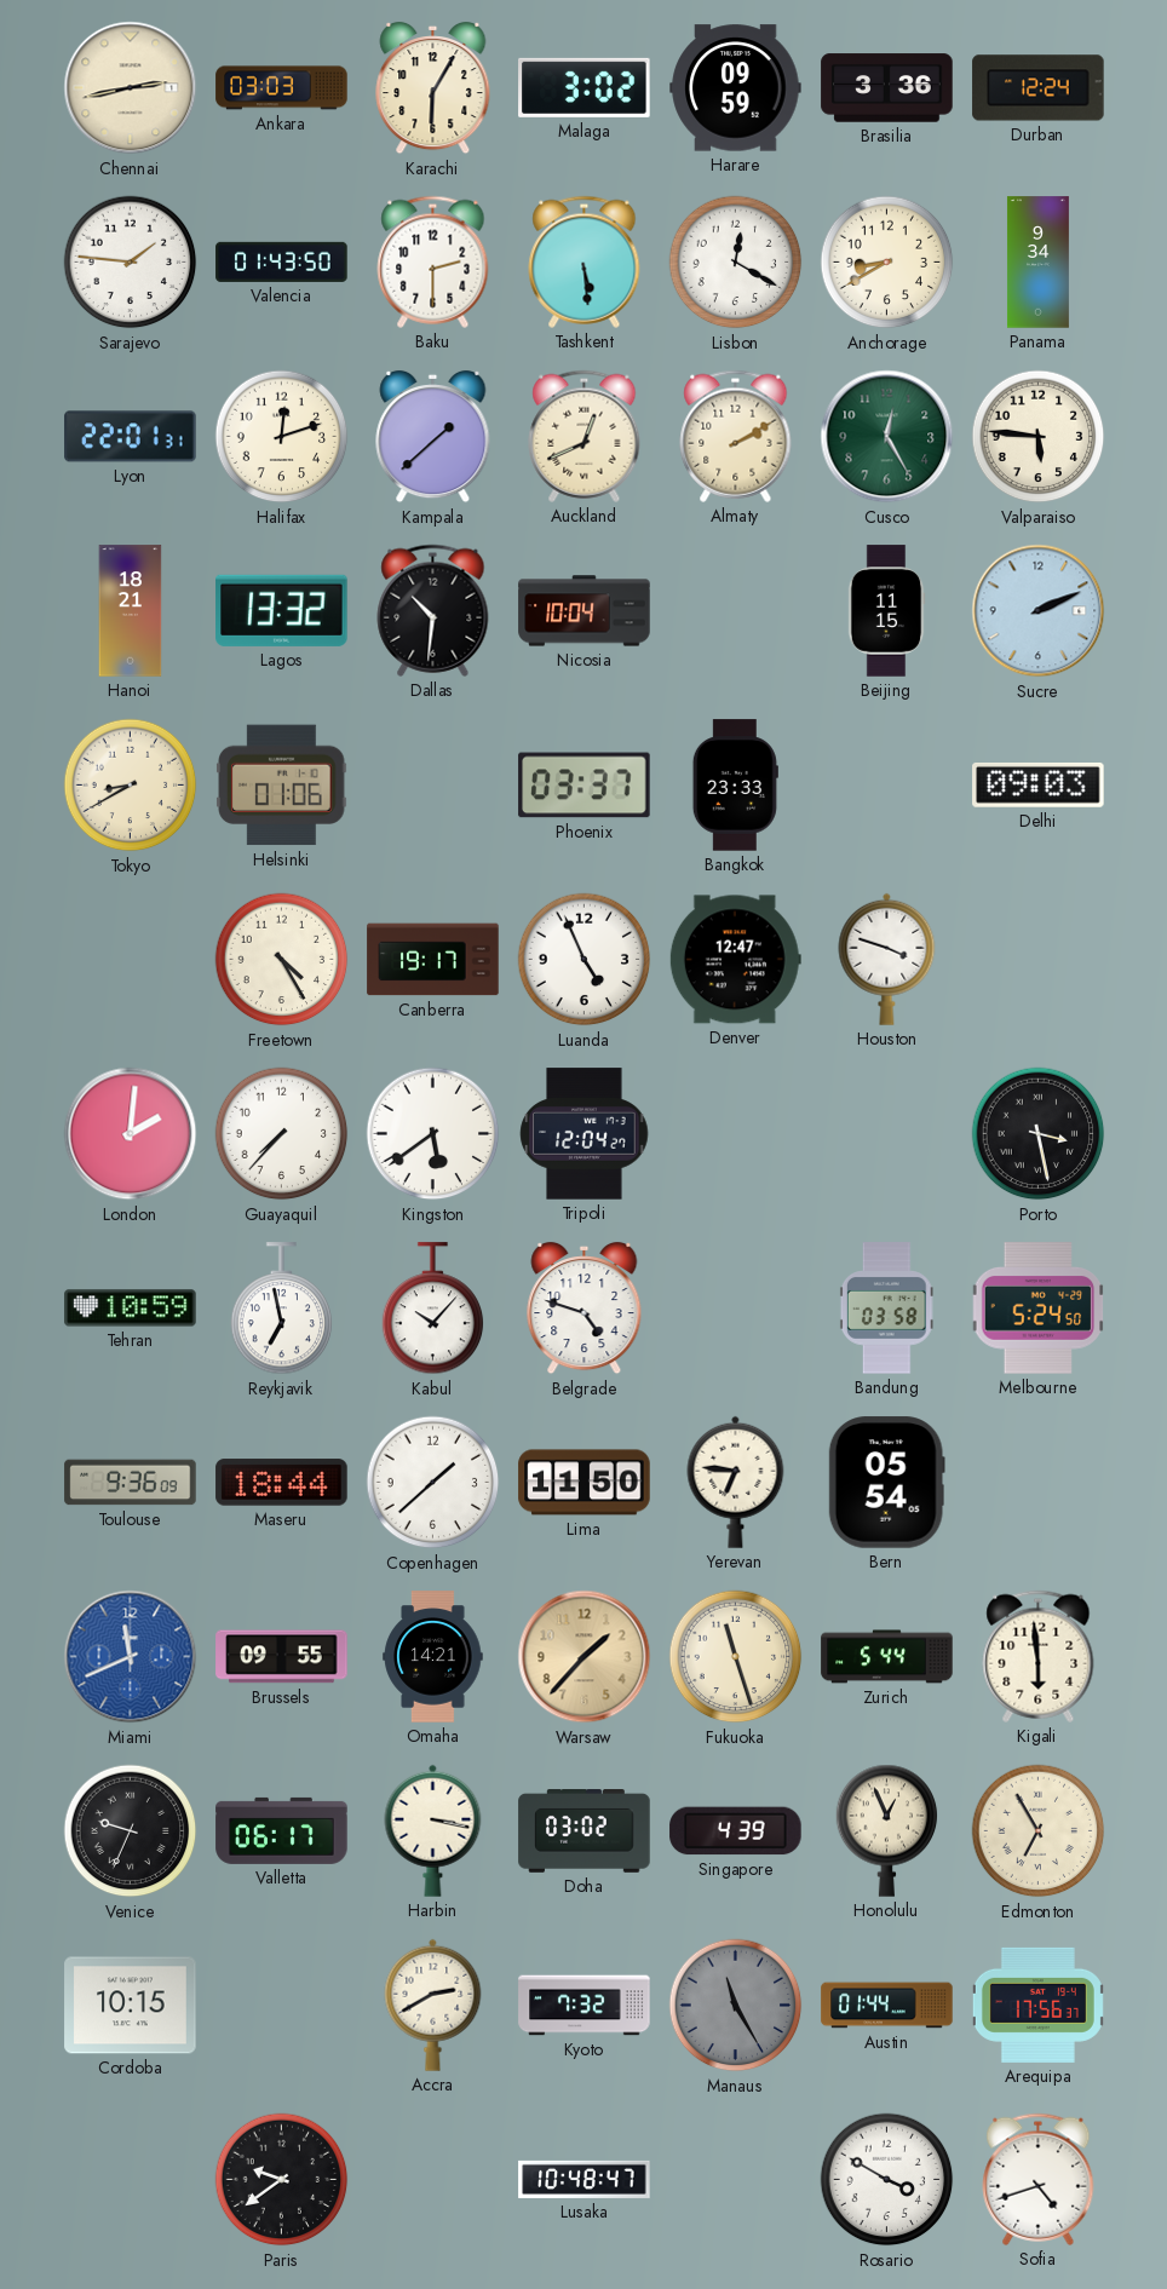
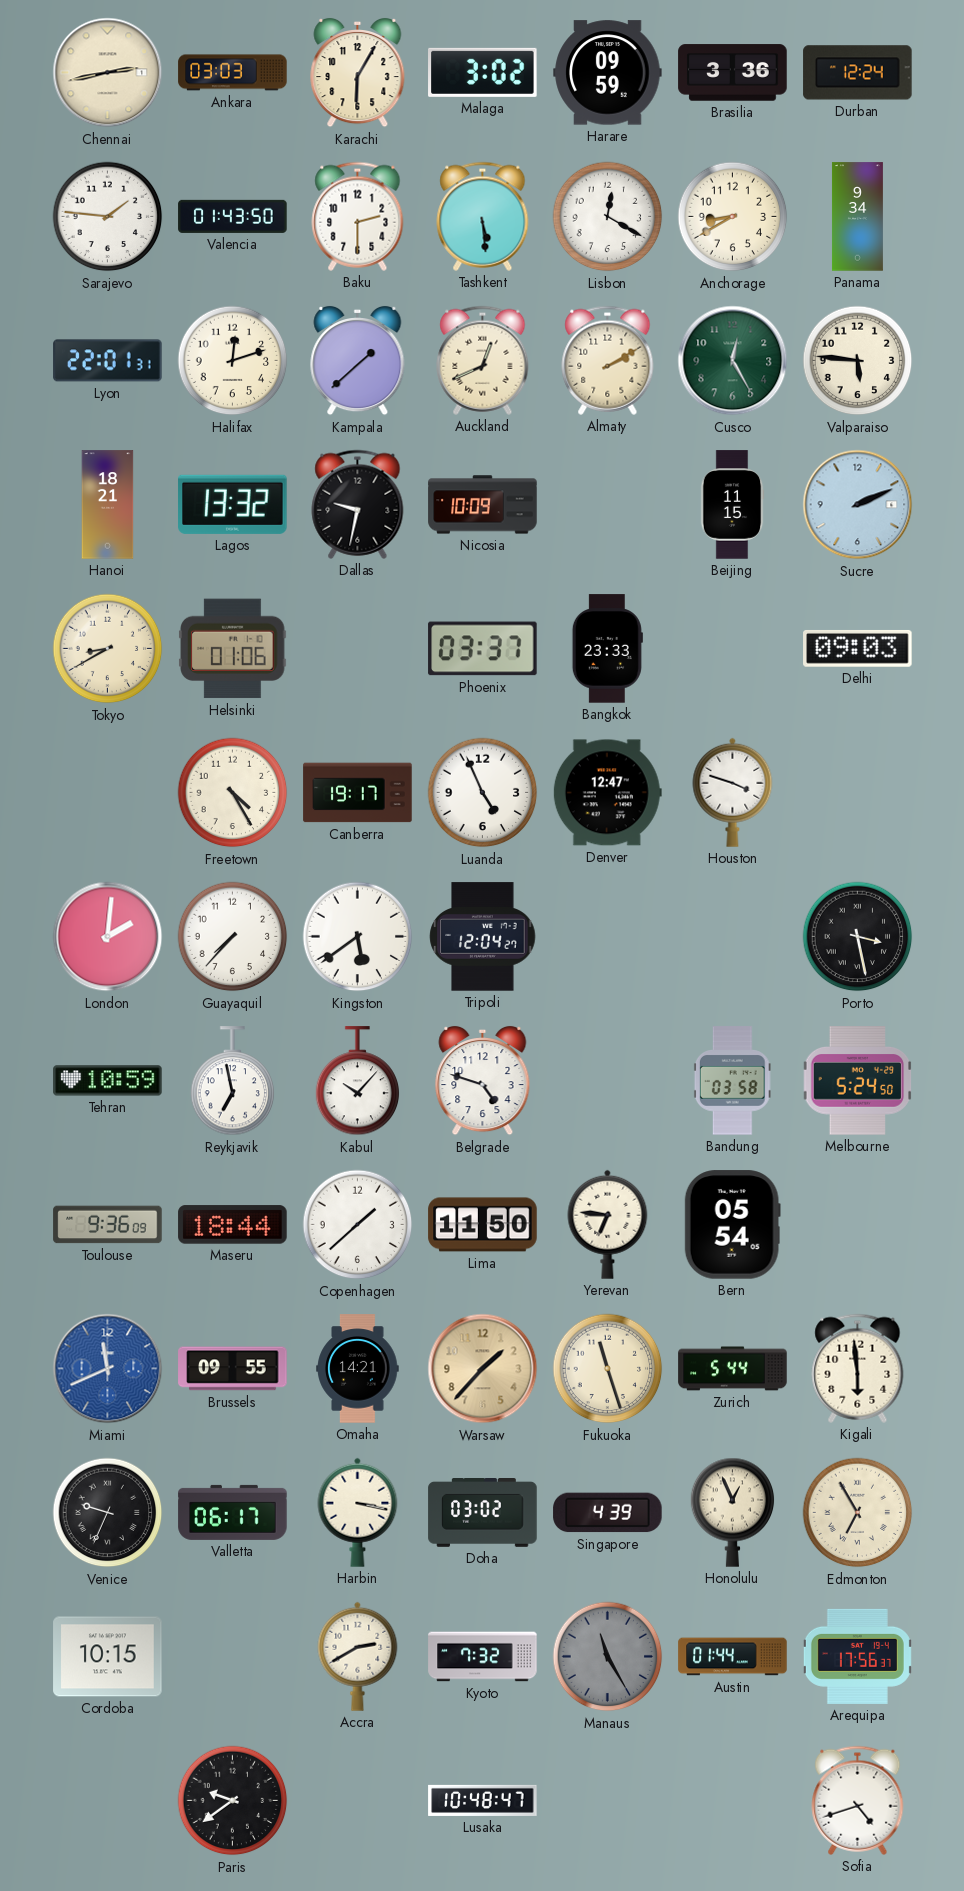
Dallas: 10:31 -> 9:32 (358, 504)
Nicosia: 10:04 -> 10:09 (483, 505)
Rosario: 3:50 -> none (887, 2180)
